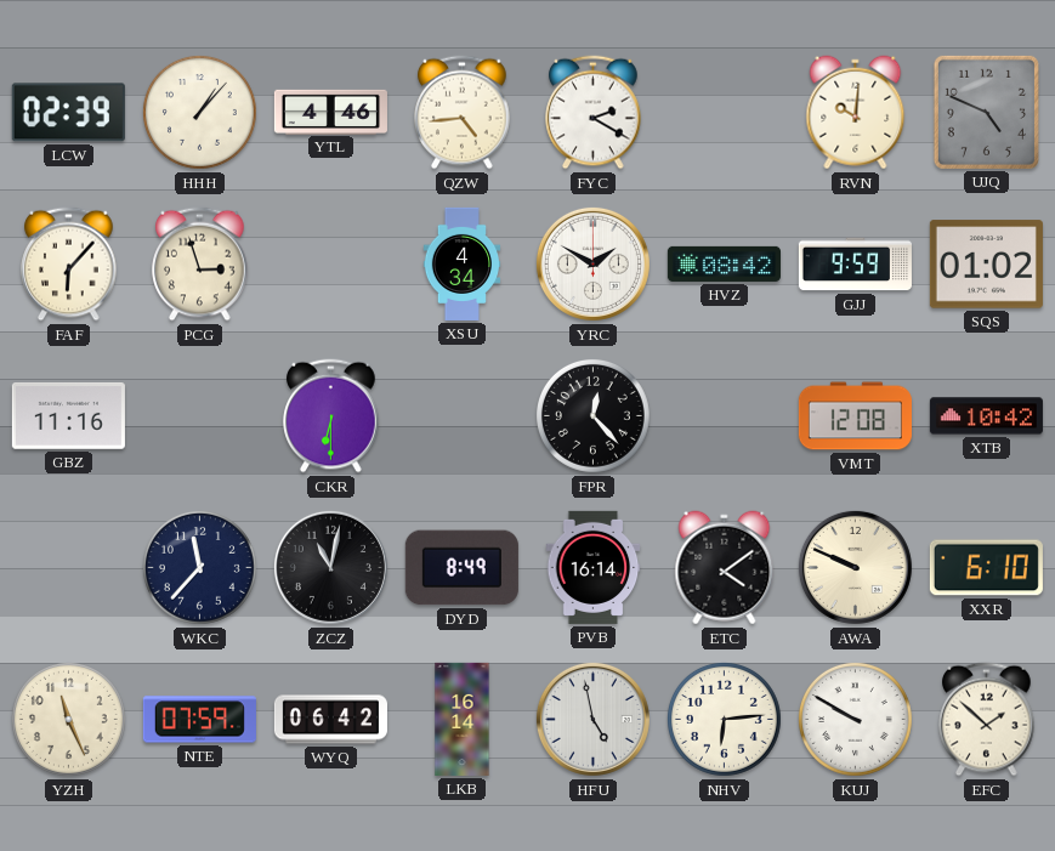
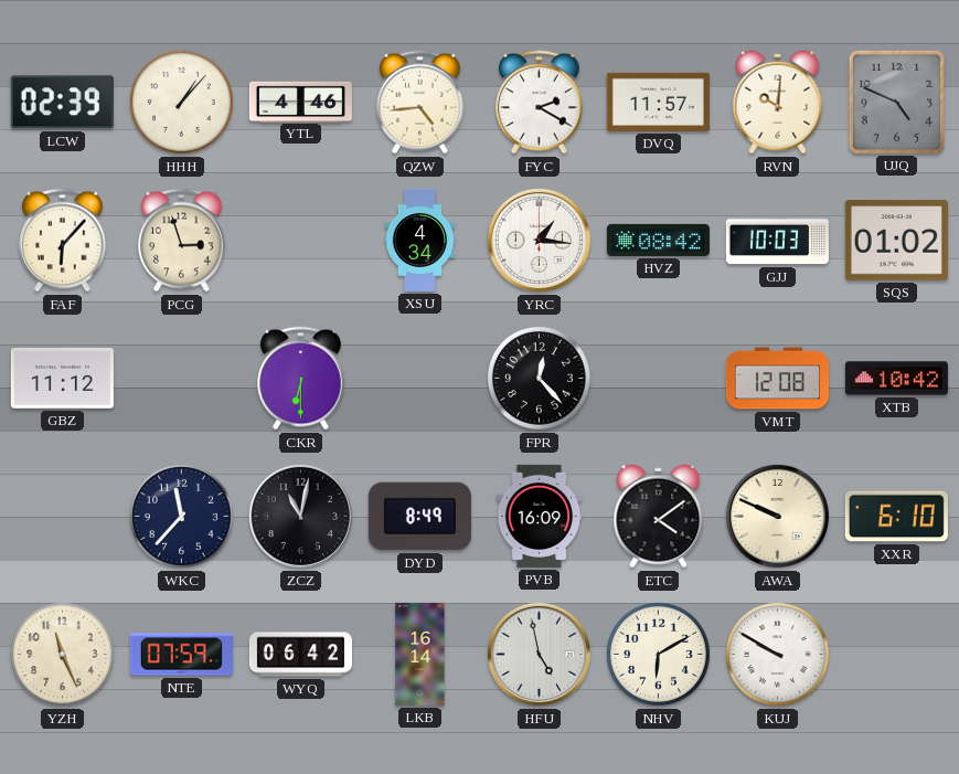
DVQ: none -> 11:57 (658, 102)
YRC: 1:50 -> 1:16 (539, 240)
GJJ: 9:59 -> 10:03 (777, 241)
GBZ: 11:16 -> 11:12 (62, 379)
PVB: 16:14 -> 16:09 (540, 516)
NHV: 6:14 -> 6:10 (658, 654)
EFC: 1:52 -> none (987, 720)
